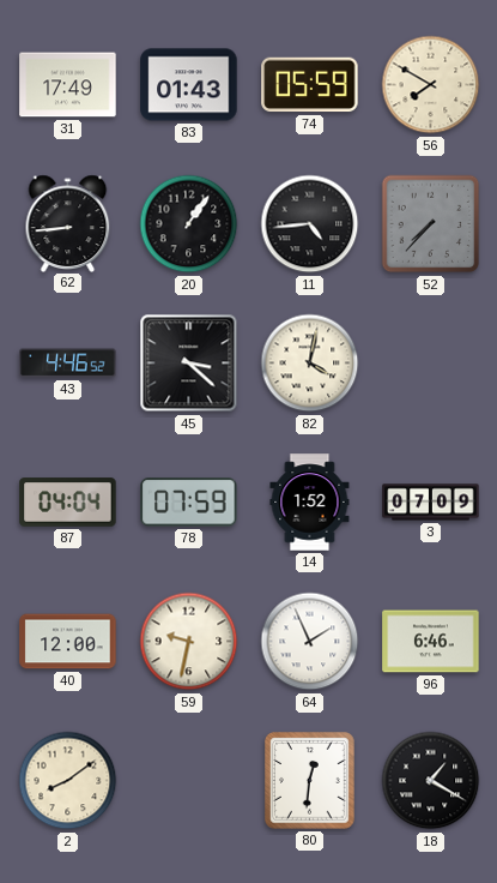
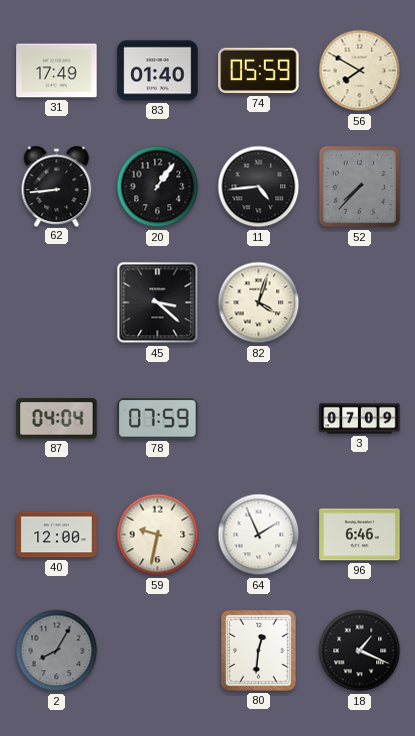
83: 01:43 -> 01:40 (158, 71)
43: 4:46 -> none (68, 364)
82: 4:02 -> 4:03 (259, 303)
14: 1:52 -> none (310, 503)
2: 8:09 -> 8:05 (57, 651)
2 dial: cream -> grey (57, 651)
18: 1:20 -> 1:19 (360, 651)
